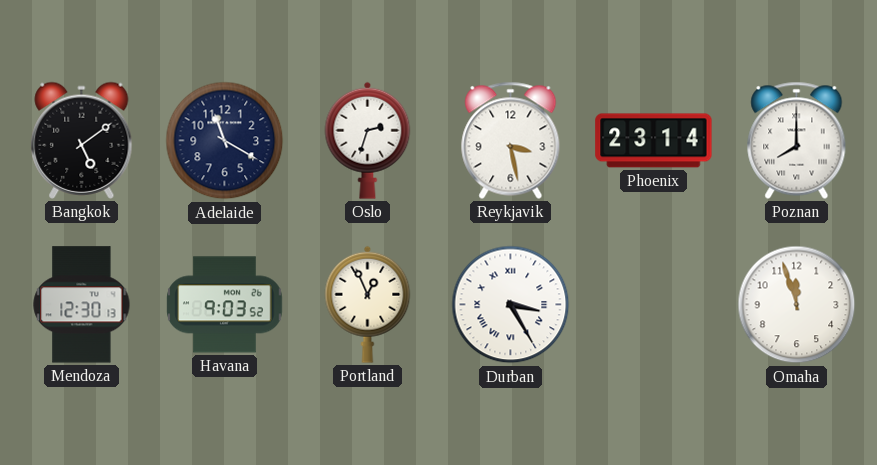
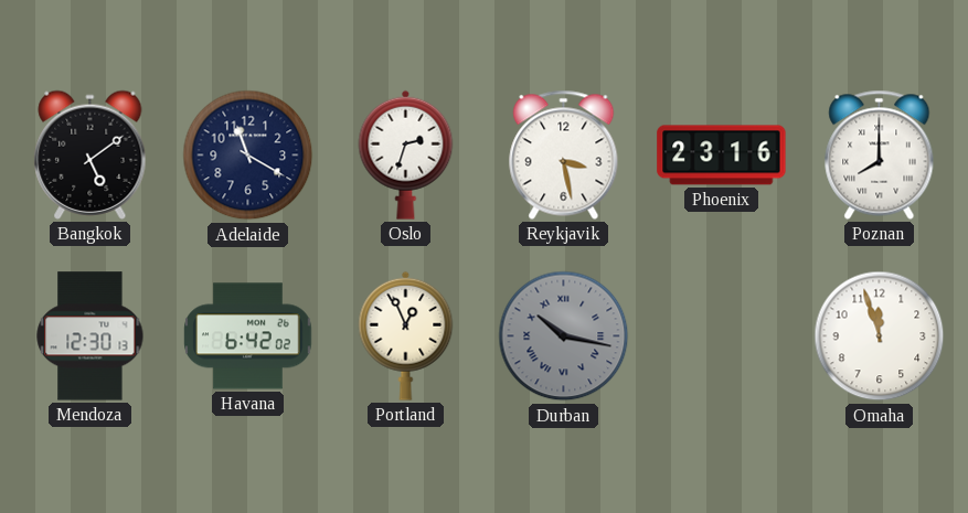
Phoenix: 23:14 -> 23:16 (722, 156)
Havana: 9:03 -> 6:42 (248, 336)
Durban: 3:25 -> 10:17 (564, 336)
Durban dial: white -> grey (564, 336)
